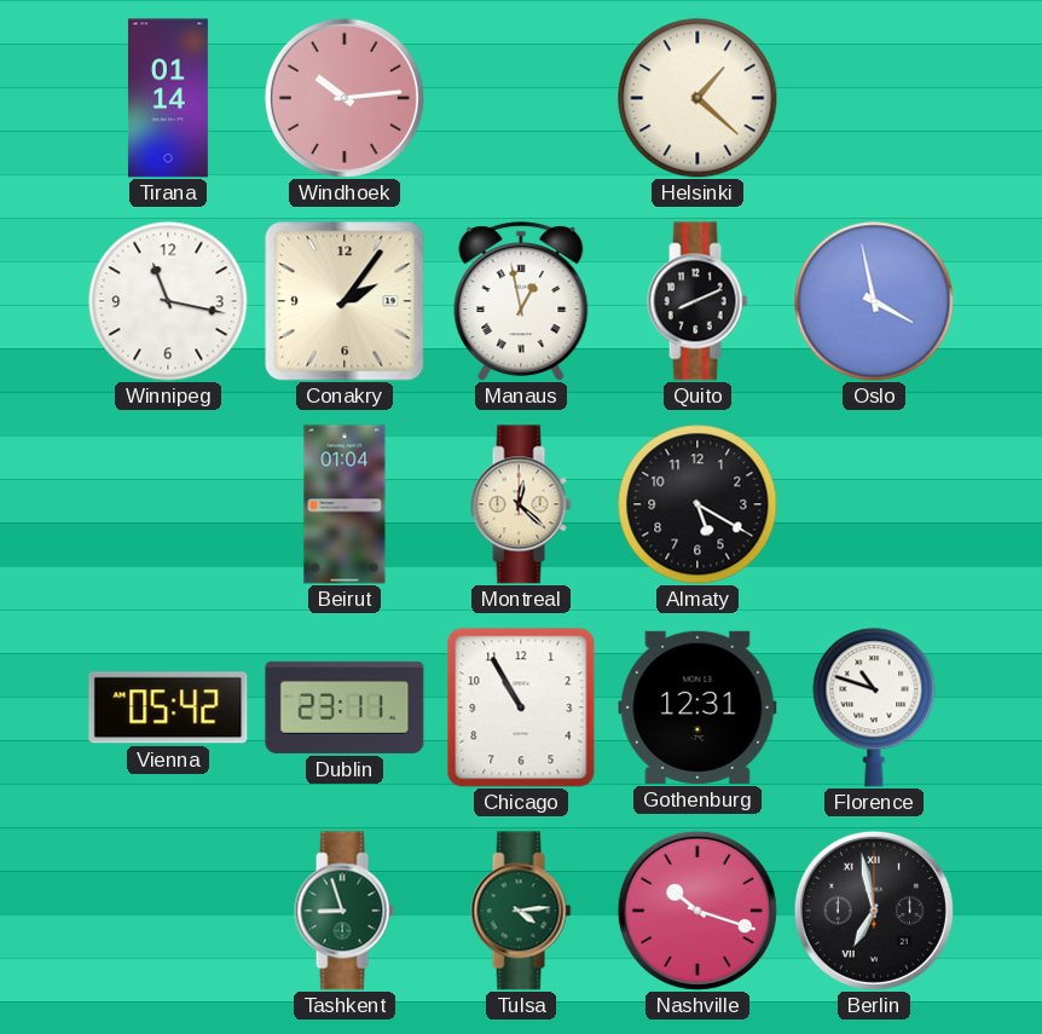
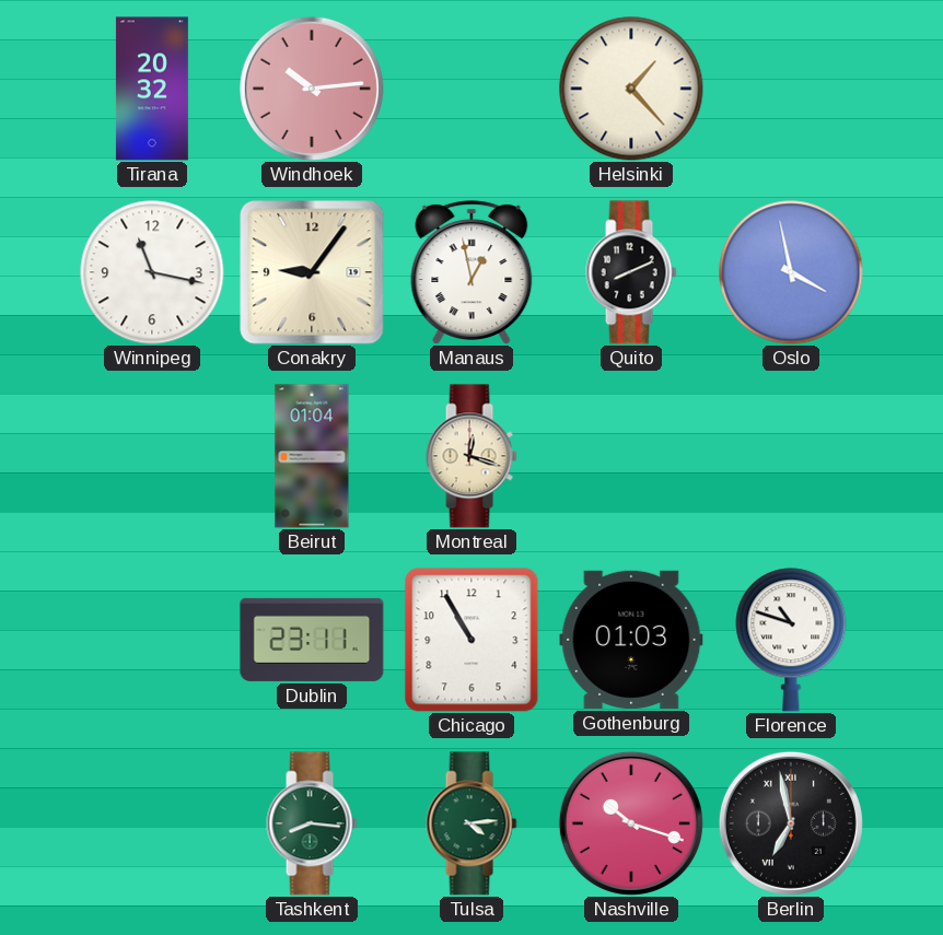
Tirana: 01:14 -> 20:32 (152, 89)
Helsinki: 1:22 -> 1:23 (631, 89)
Conakry: 2:06 -> 9:06 (312, 272)
Montreal: 12:22 -> 12:18 (471, 456)
Almaty: 5:20 -> none (697, 504)
Vienna: 05:42 -> none (168, 707)
Gothenburg: 12:31 -> 01:03 (631, 640)
Tashkent: 8:57 -> 8:16 (312, 823)
